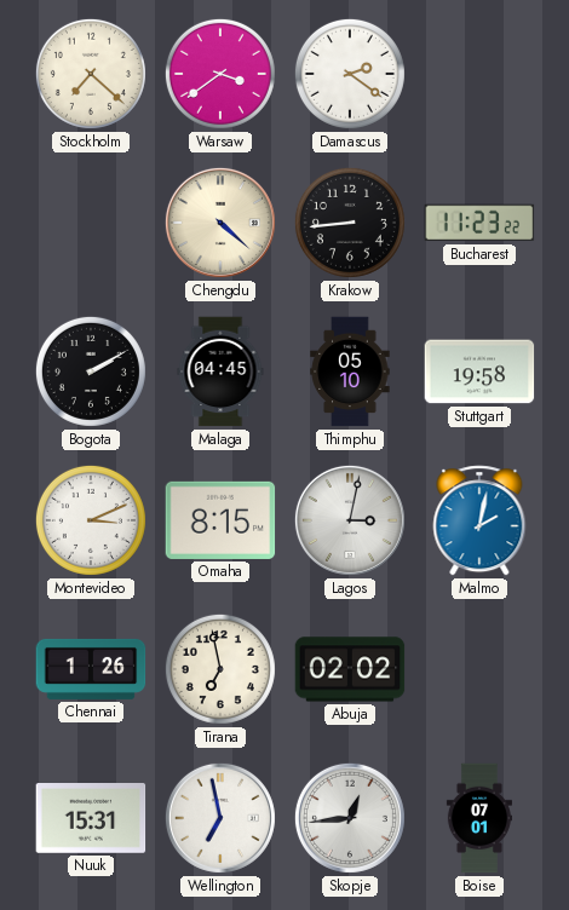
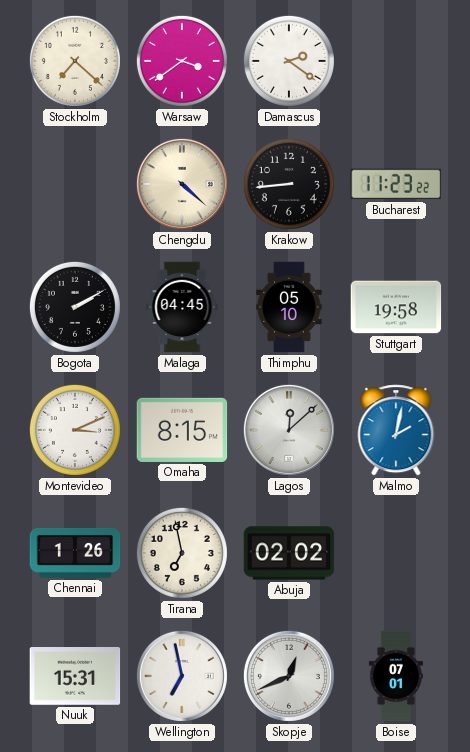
Lagos: 3:02 -> 12:08 (289, 430)
Skopje: 12:44 -> 12:41 (289, 676)
